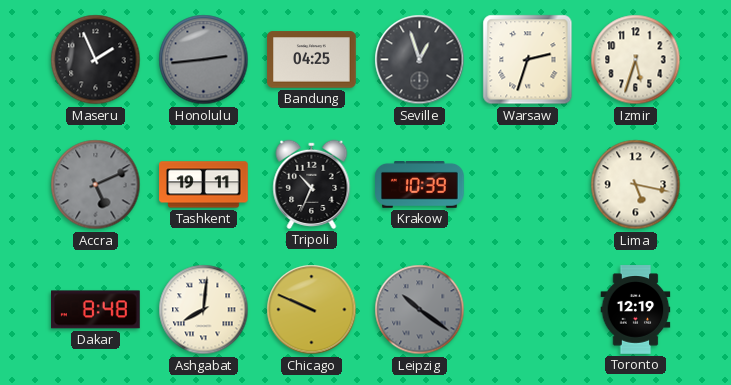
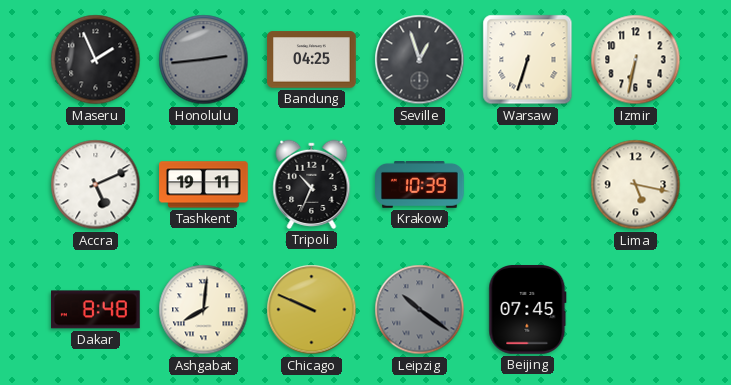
Warsaw: 2:33 -> 6:33 (528, 60)
Izmir: 5:33 -> 6:32 (636, 60)
Accra dial: grey -> white (96, 185)
Beijing: none -> 07:45 (528, 310)
Toronto: 12:19 -> none (636, 310)
